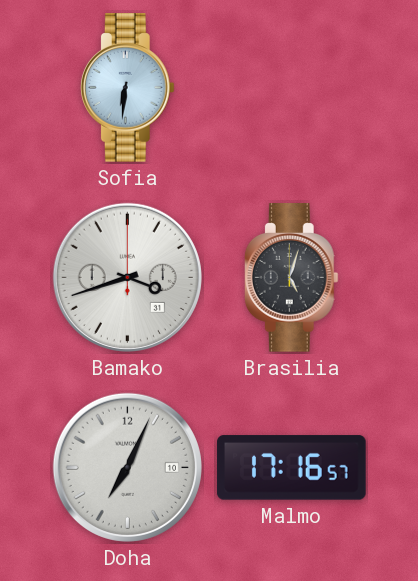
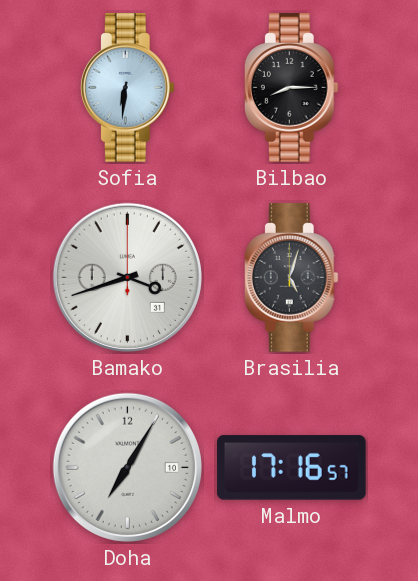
Bilbao: none -> 8:15 (291, 88)
Doha: 7:04 -> 7:05 (127, 467)
